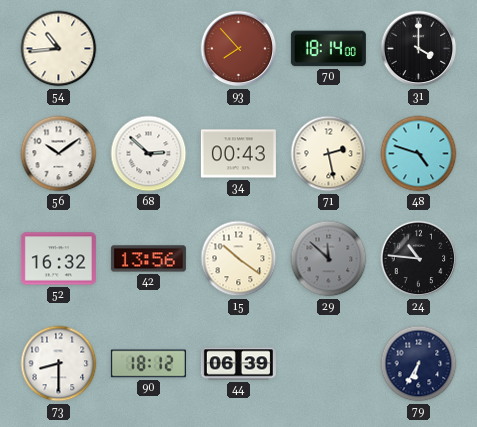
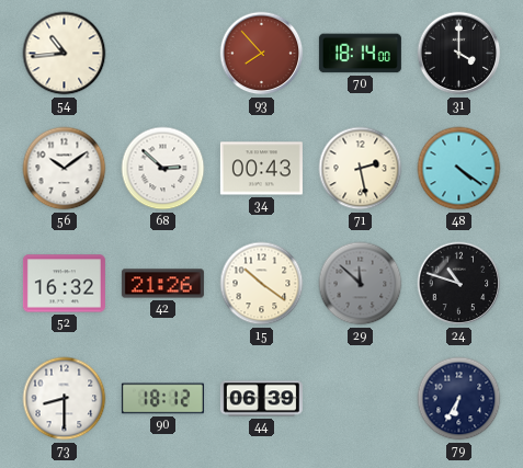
48: 4:48 -> 4:21 (459, 169)
42: 13:56 -> 21:26 (162, 284)
24: 10:46 -> 10:48 (459, 284)
